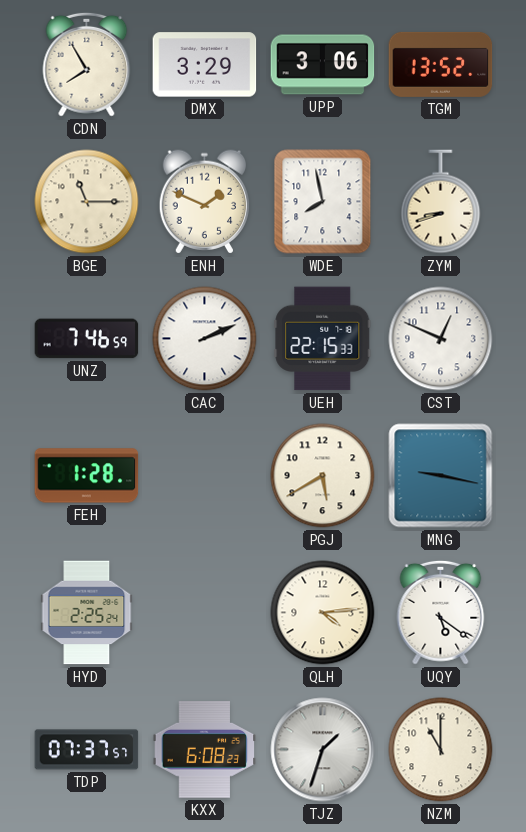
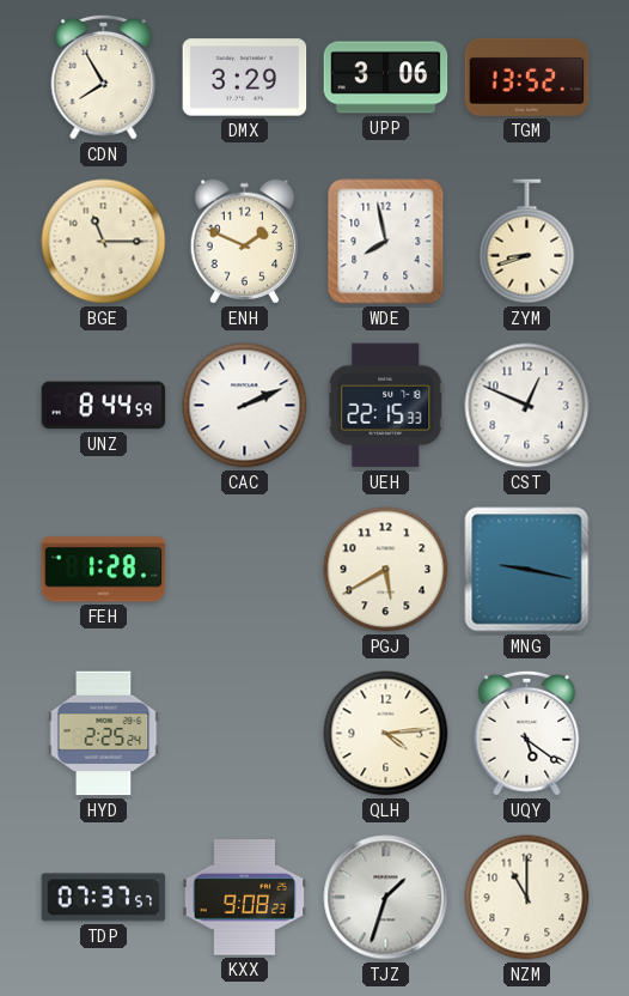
UNZ: 7:46 -> 8:44 (104, 406)
KXX: 6:08 -> 9:08 (245, 898)
